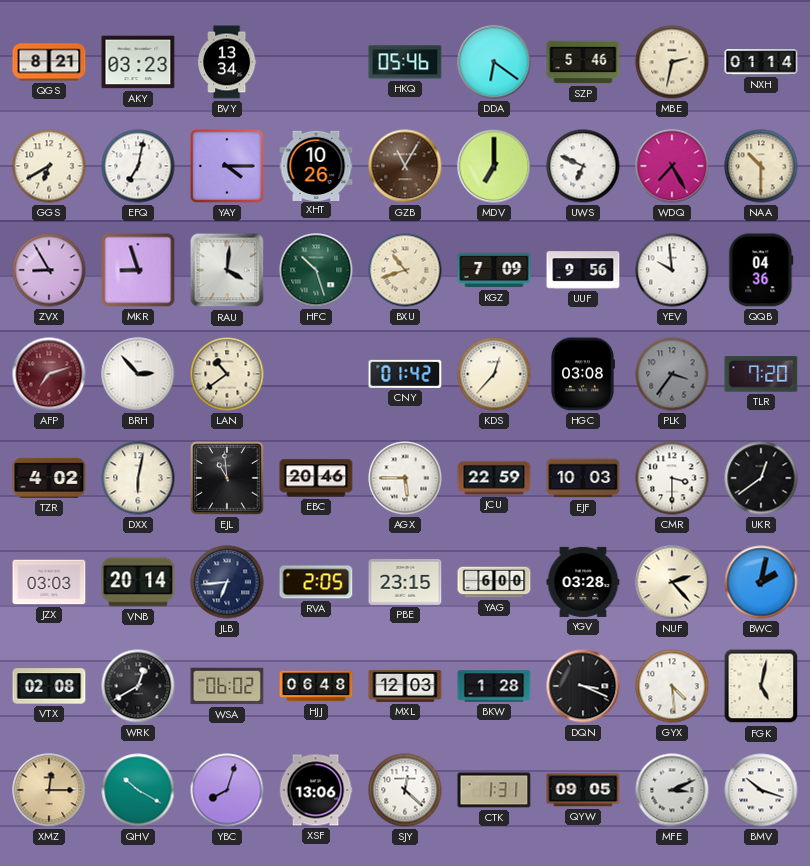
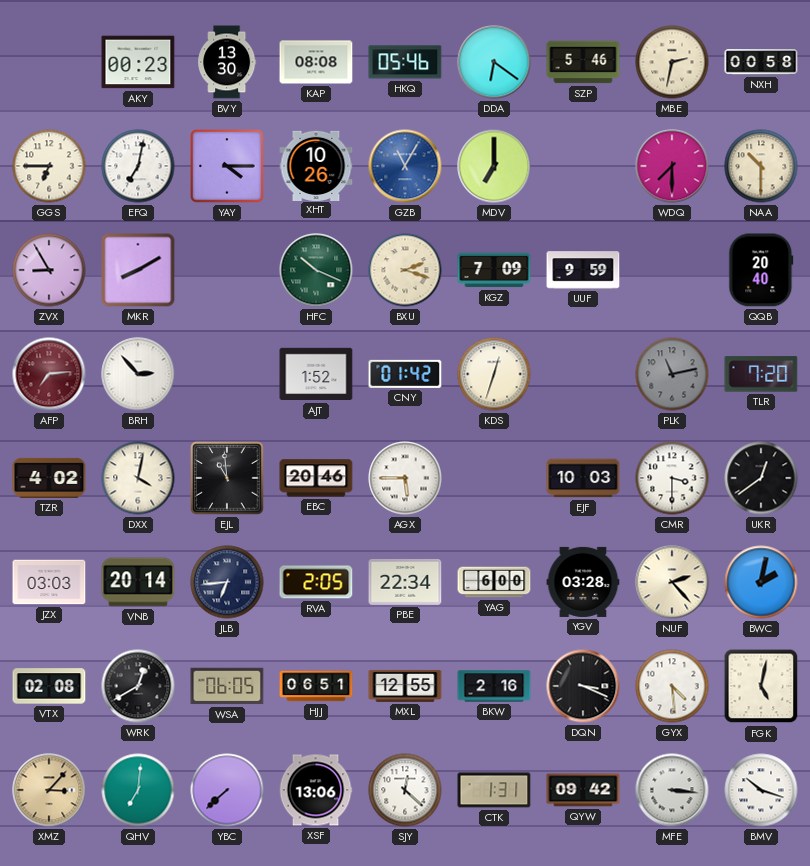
QGS: 8:21 -> none (49, 62)
AKY: 03:23 -> 00:23 (138, 62)
BVY: 13:34 -> 13:30 (227, 62)
KAP: none -> 08:08 (316, 62)
NXH: 01:14 -> 00:58 (761, 62)
GGS: 6:40 -> 6:45 (49, 166)
GZB dial: brown -> blue (405, 166)
UWS: 6:49 -> none (583, 166)
WDQ: 7:25 -> 7:30 (672, 166)
MKR: 8:57 -> 8:10 (138, 270)
RAU: 4:01 -> none (227, 270)
HFC: 10:27 -> 10:19 (316, 270)
BXU: 10:42 -> 2:18 (405, 270)
UUF: 9:56 -> 9:59 (583, 270)
YEV: 9:59 -> none (672, 270)
QQB: 04:36 -> 20:40 (761, 270)
AFP: 7:12 -> 7:14 (49, 374)
LAN: 10:39 -> none (227, 374)
AJT: none -> 1:52 (316, 374)
KDS: 12:37 -> 12:33 (494, 374)
HGC: 03:08 -> none (582, 374)
PLK: 3:36 -> 11:13 (672, 374)
DXX: 6:02 -> 4:02 (138, 478)
JCU: 22:59 -> none (494, 478)
PBE: 23:15 -> 22:34 (405, 582)
WSA: 06:02 -> 06:05 (227, 686)
HJJ: 06:48 -> 06:51 (316, 686)
MXL: 12:03 -> 12:55 (405, 686)
BKW: 1:28 -> 2:16 (494, 686)
XMZ: 12:15 -> 3:07 (49, 790)
QHV: 10:20 -> 7:01 (138, 790)
YBC: 8:03 -> 7:38 (227, 790)
QYW: 09:05 -> 09:42 (583, 790)
MFE: 3:11 -> 3:16 (672, 790)
